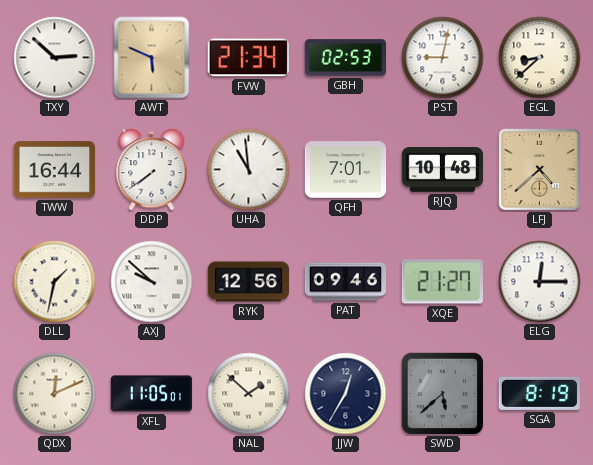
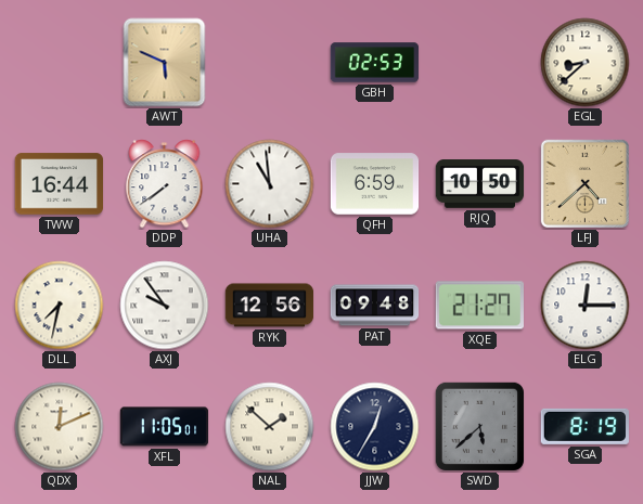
TXY: 2:52 -> none (55, 58)
FVW: 21:34 -> none (248, 58)
PST: 9:02 -> none (443, 58)
QFH: 7:01 -> 6:59 (375, 184)
RJQ: 10:48 -> 10:50 (480, 184)
DLL: 1:32 -> 7:32 (60, 306)
AXJ: 9:52 -> 9:54 (165, 306)
PAT: 09:46 -> 09:48 (375, 306)
